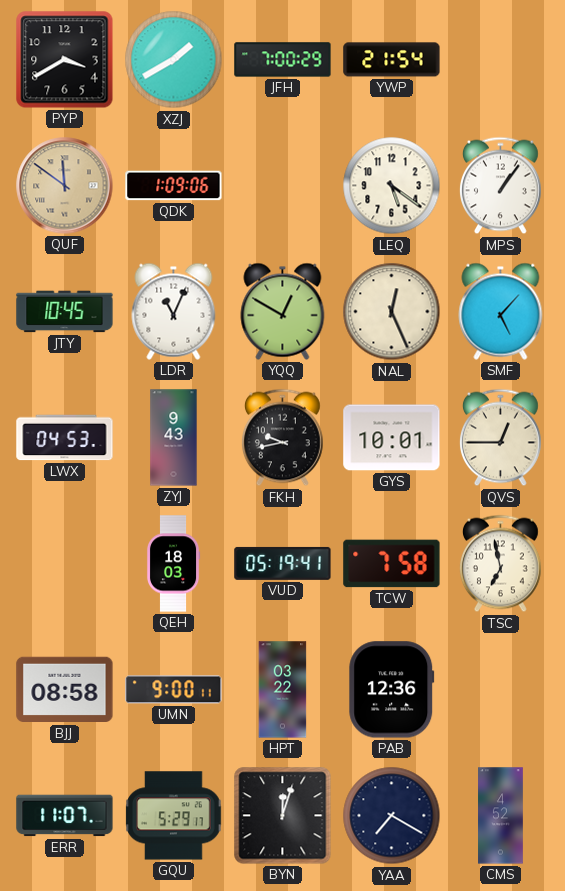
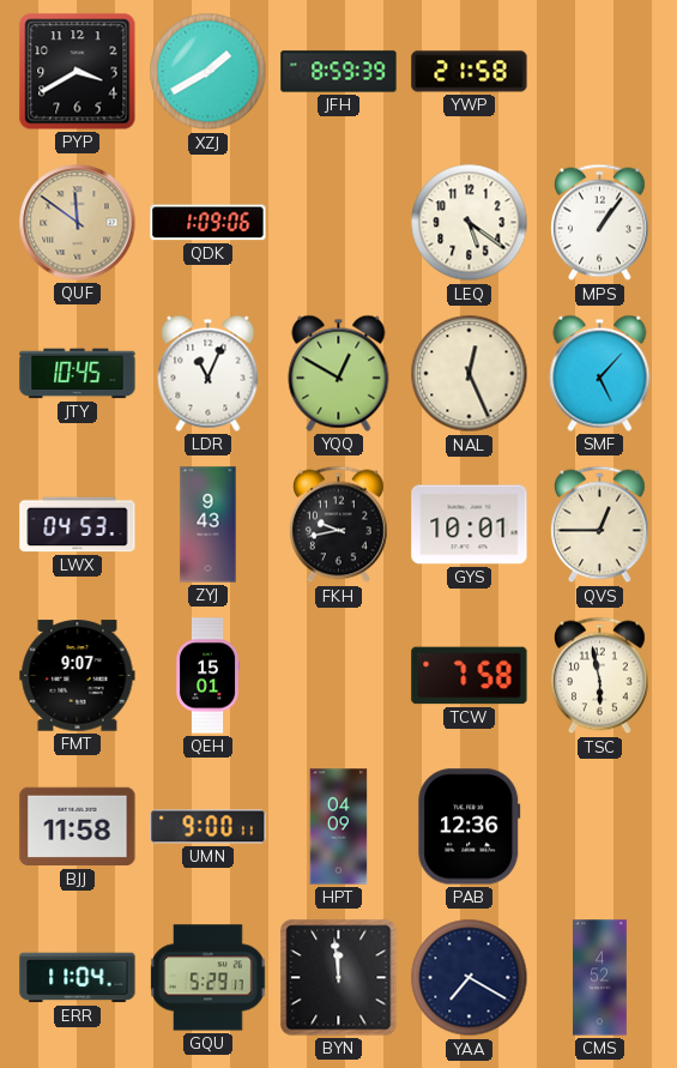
JFH: 7:00 -> 8:59 (339, 72)
YWP: 21:54 -> 21:58 (470, 72)
FMT: none -> 9:07 (78, 676)
QEH: 18:03 -> 15:01 (207, 676)
VUD: 05:19 -> none (283, 563)
TSC: 6:58 -> 5:58 (600, 676)
BJJ: 08:58 -> 11:58 (78, 827)
HPT: 03:22 -> 04:09 (339, 827)
ERR: 11:07 -> 11:04 (78, 978)
BYN: 12:03 -> 11:59 (339, 978)
